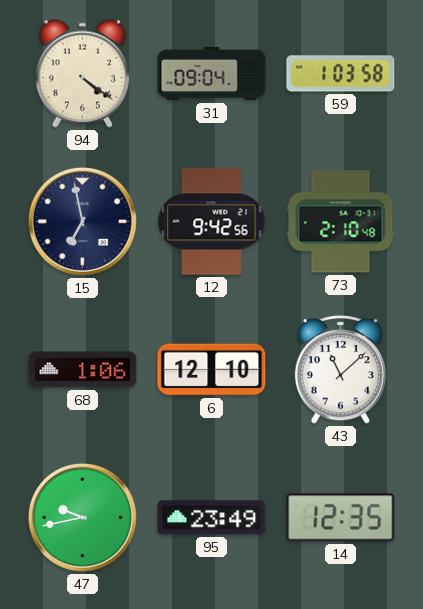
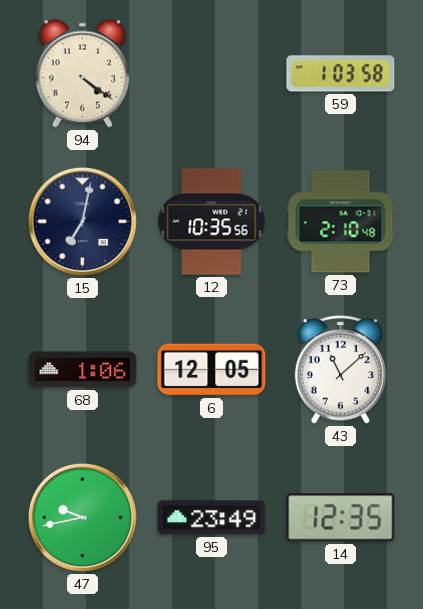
31: 09:04 -> none (212, 74)
15: 6:58 -> 7:02 (82, 221)
12: 9:42 -> 10:35 (212, 222)
6: 12:10 -> 12:05 (212, 370)
